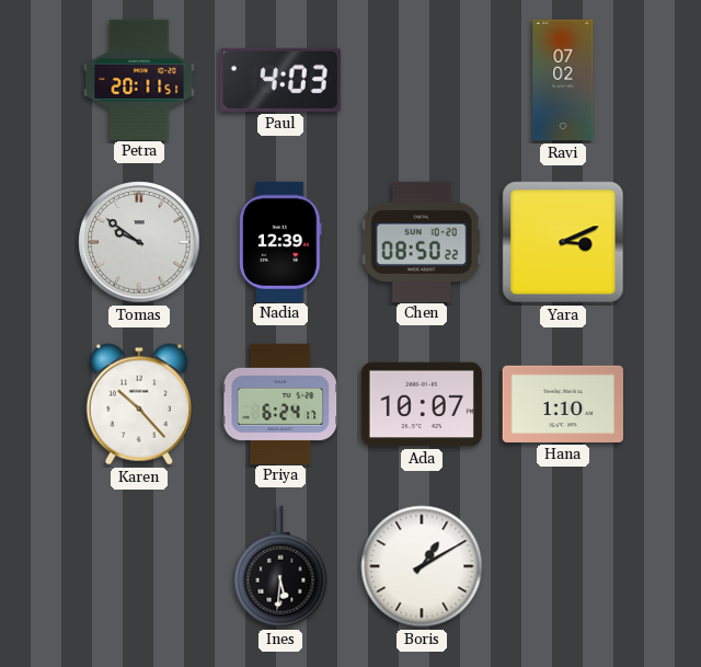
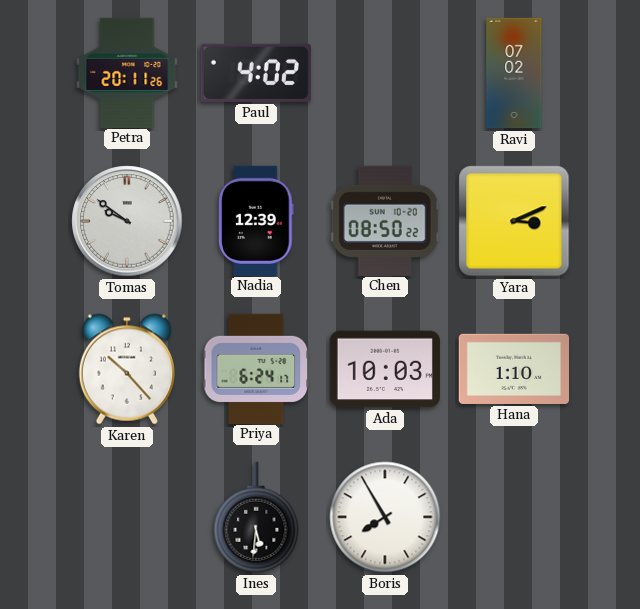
Petra: 20:11:51 -> 20:11:26 (127, 72)
Paul: 4:03 -> 4:02 (256, 73)
Ada: 10:07 -> 10:03 (384, 369)
Boris: 1:10 -> 7:55 (385, 517)
